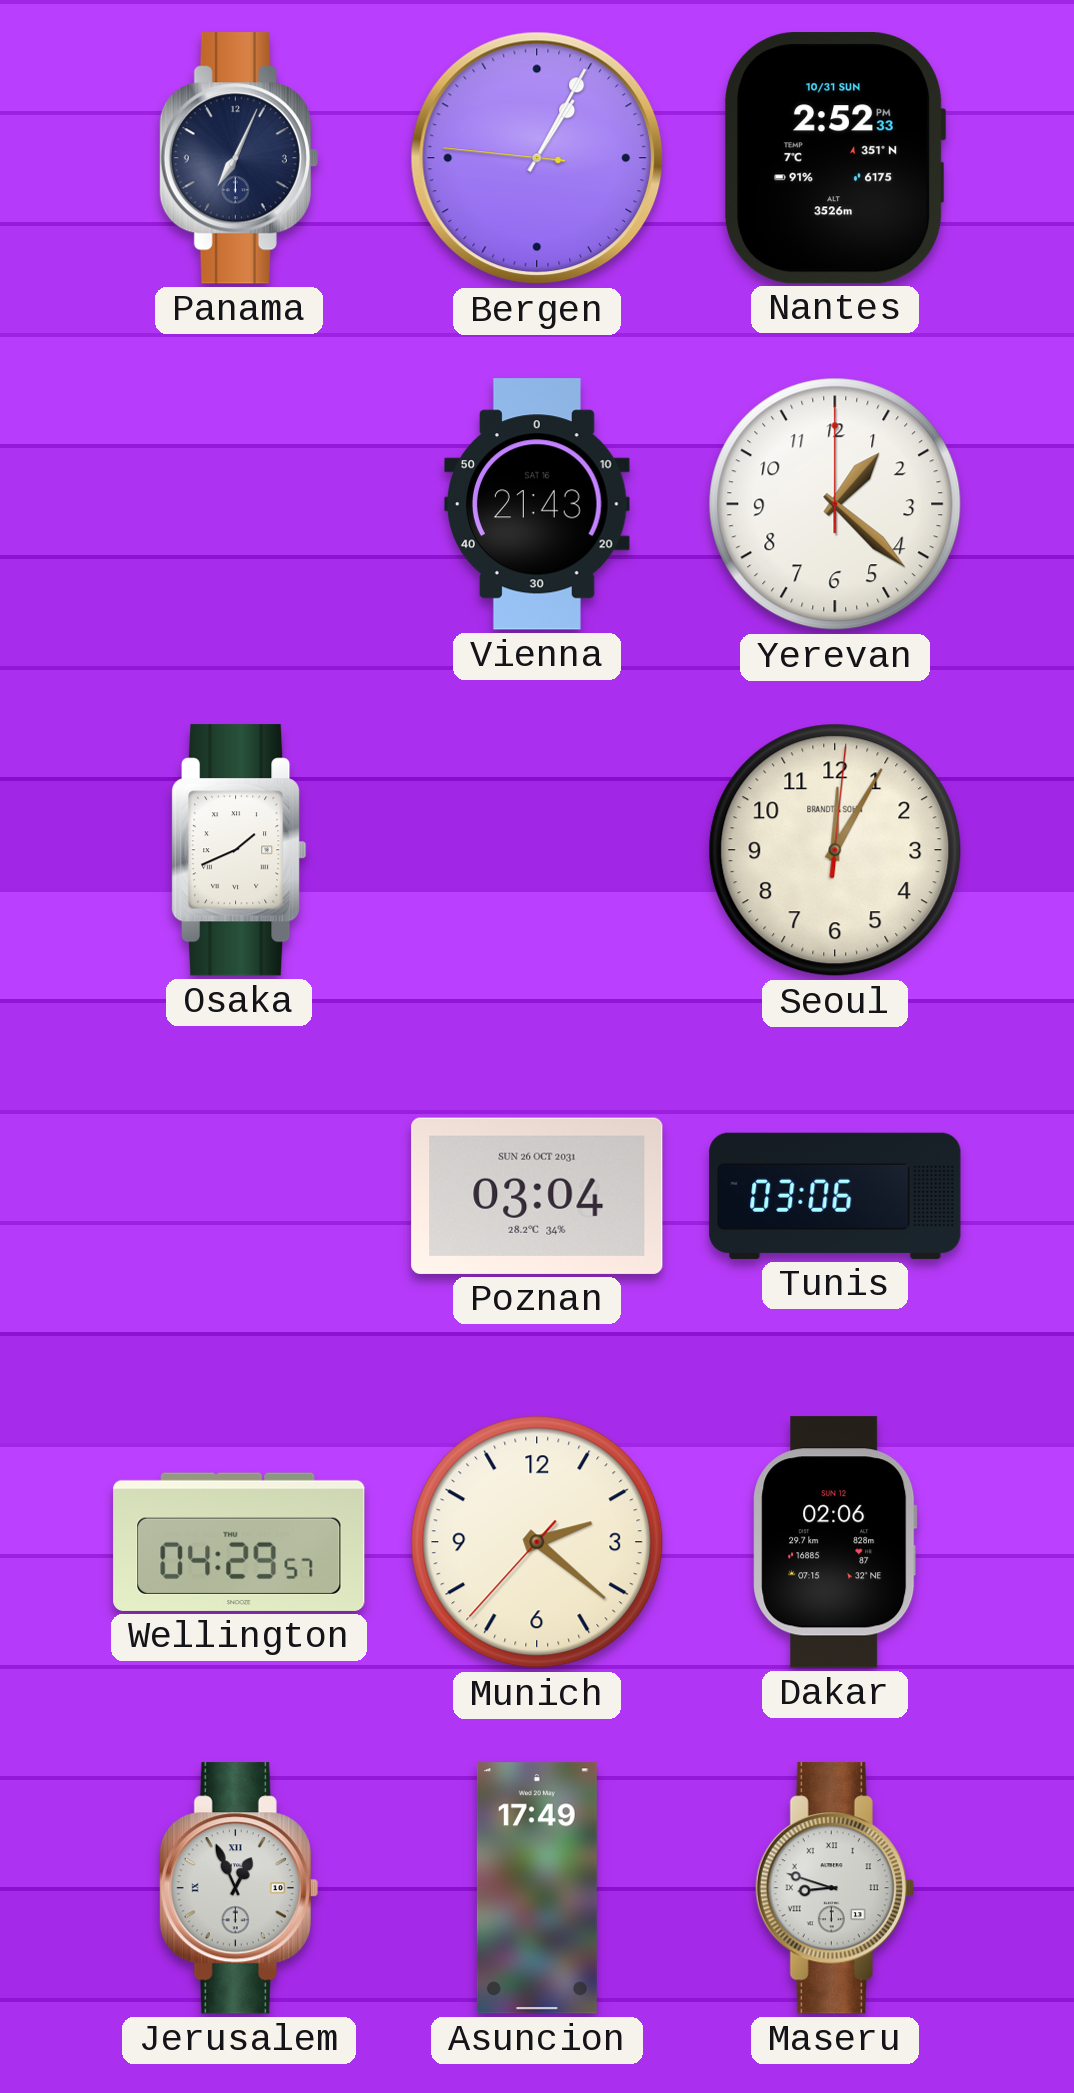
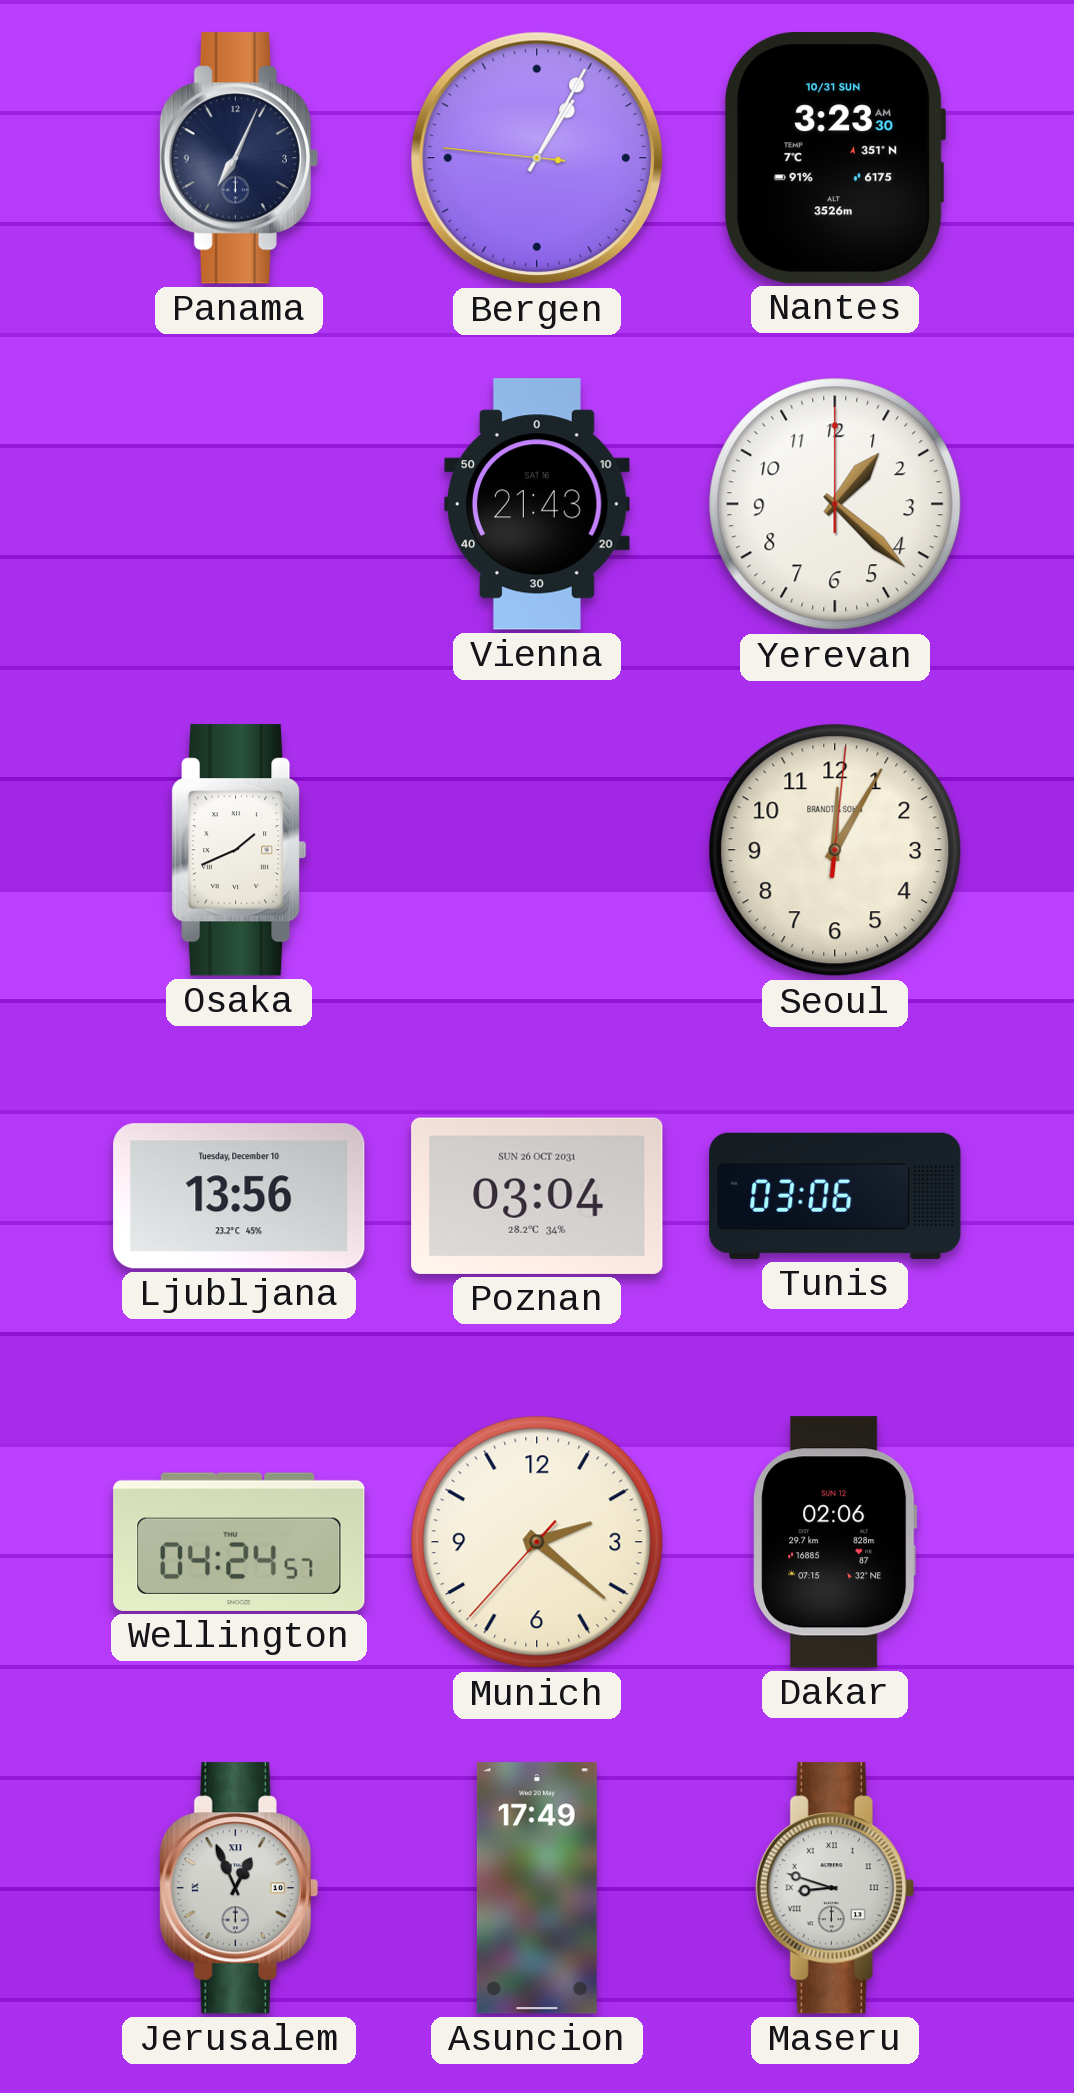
Nantes: 2:52 -> 3:23 (836, 158)
Ljubljana: none -> 13:56 (239, 1196)
Wellington: 04:29 -> 04:24 (239, 1542)
